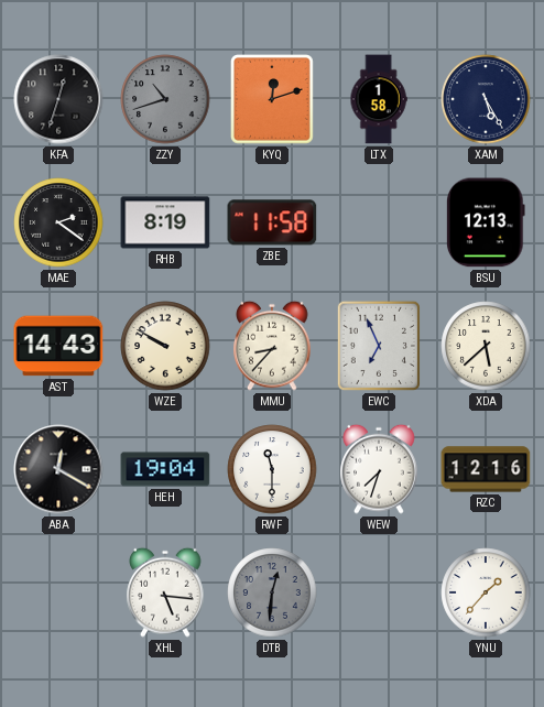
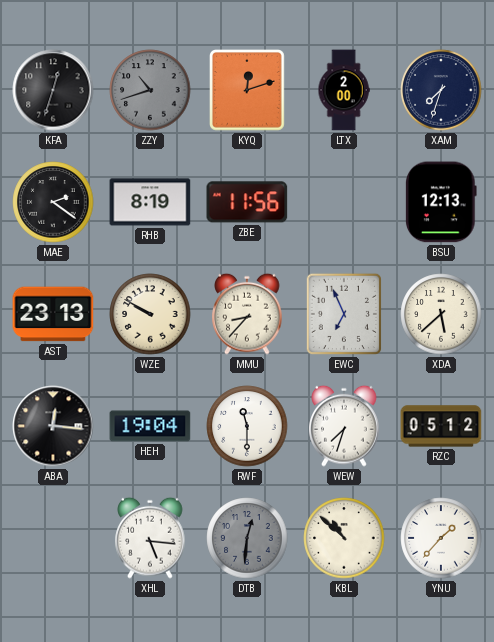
LTX: 1:58 -> 2:00 (344, 90)
XAM: 5:25 -> 7:33 (441, 90)
ZBE: 11:58 -> 11:56 (247, 202)
AST: 14:43 -> 23:13 (53, 314)
ABA: 12:20 -> 12:16 (53, 426)
RZC: 12:16 -> 05:12 (441, 426)
KBL: none -> 10:52 (344, 538)
